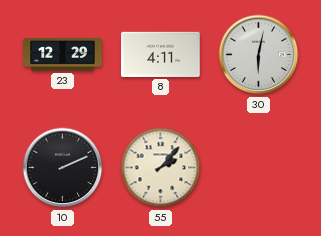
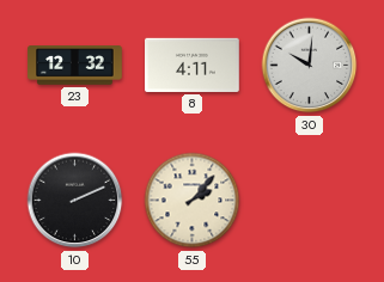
23: 12:29 -> 12:32 (75, 66)
30: 6:02 -> 10:01 (310, 66)
